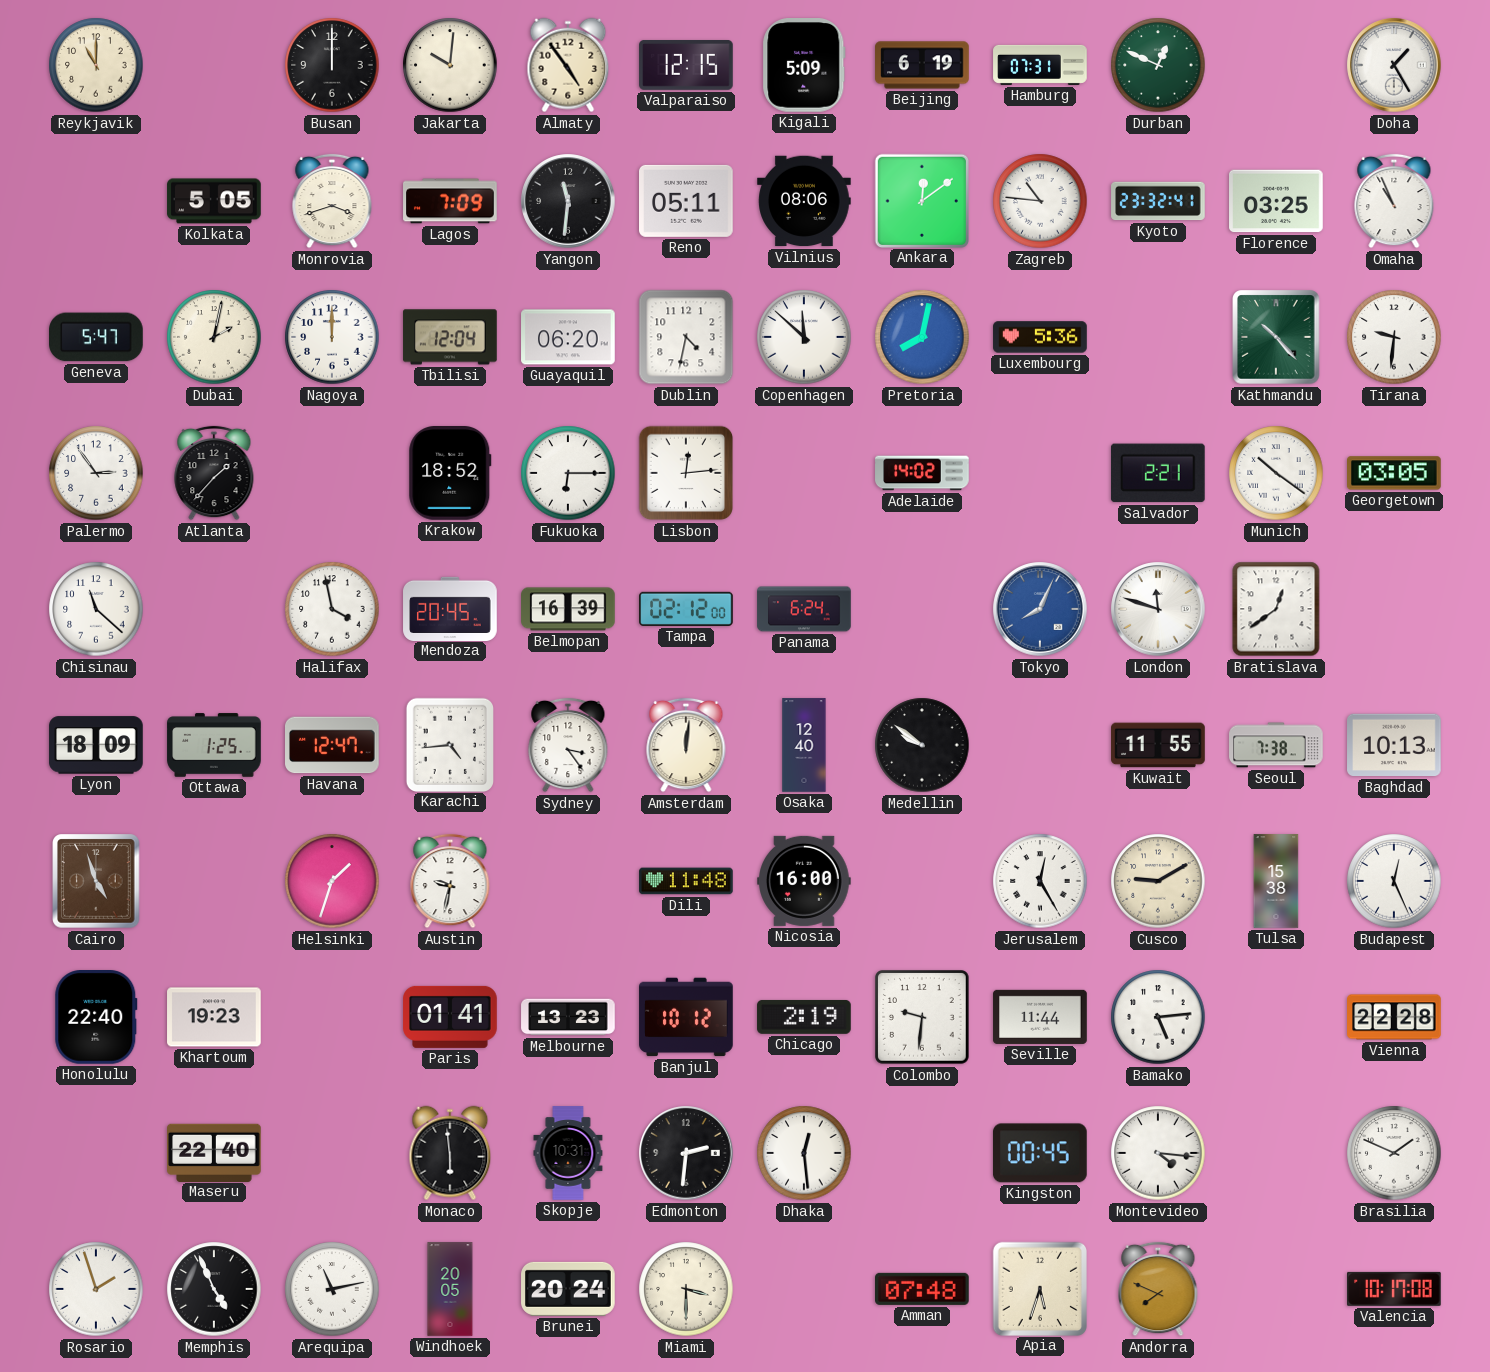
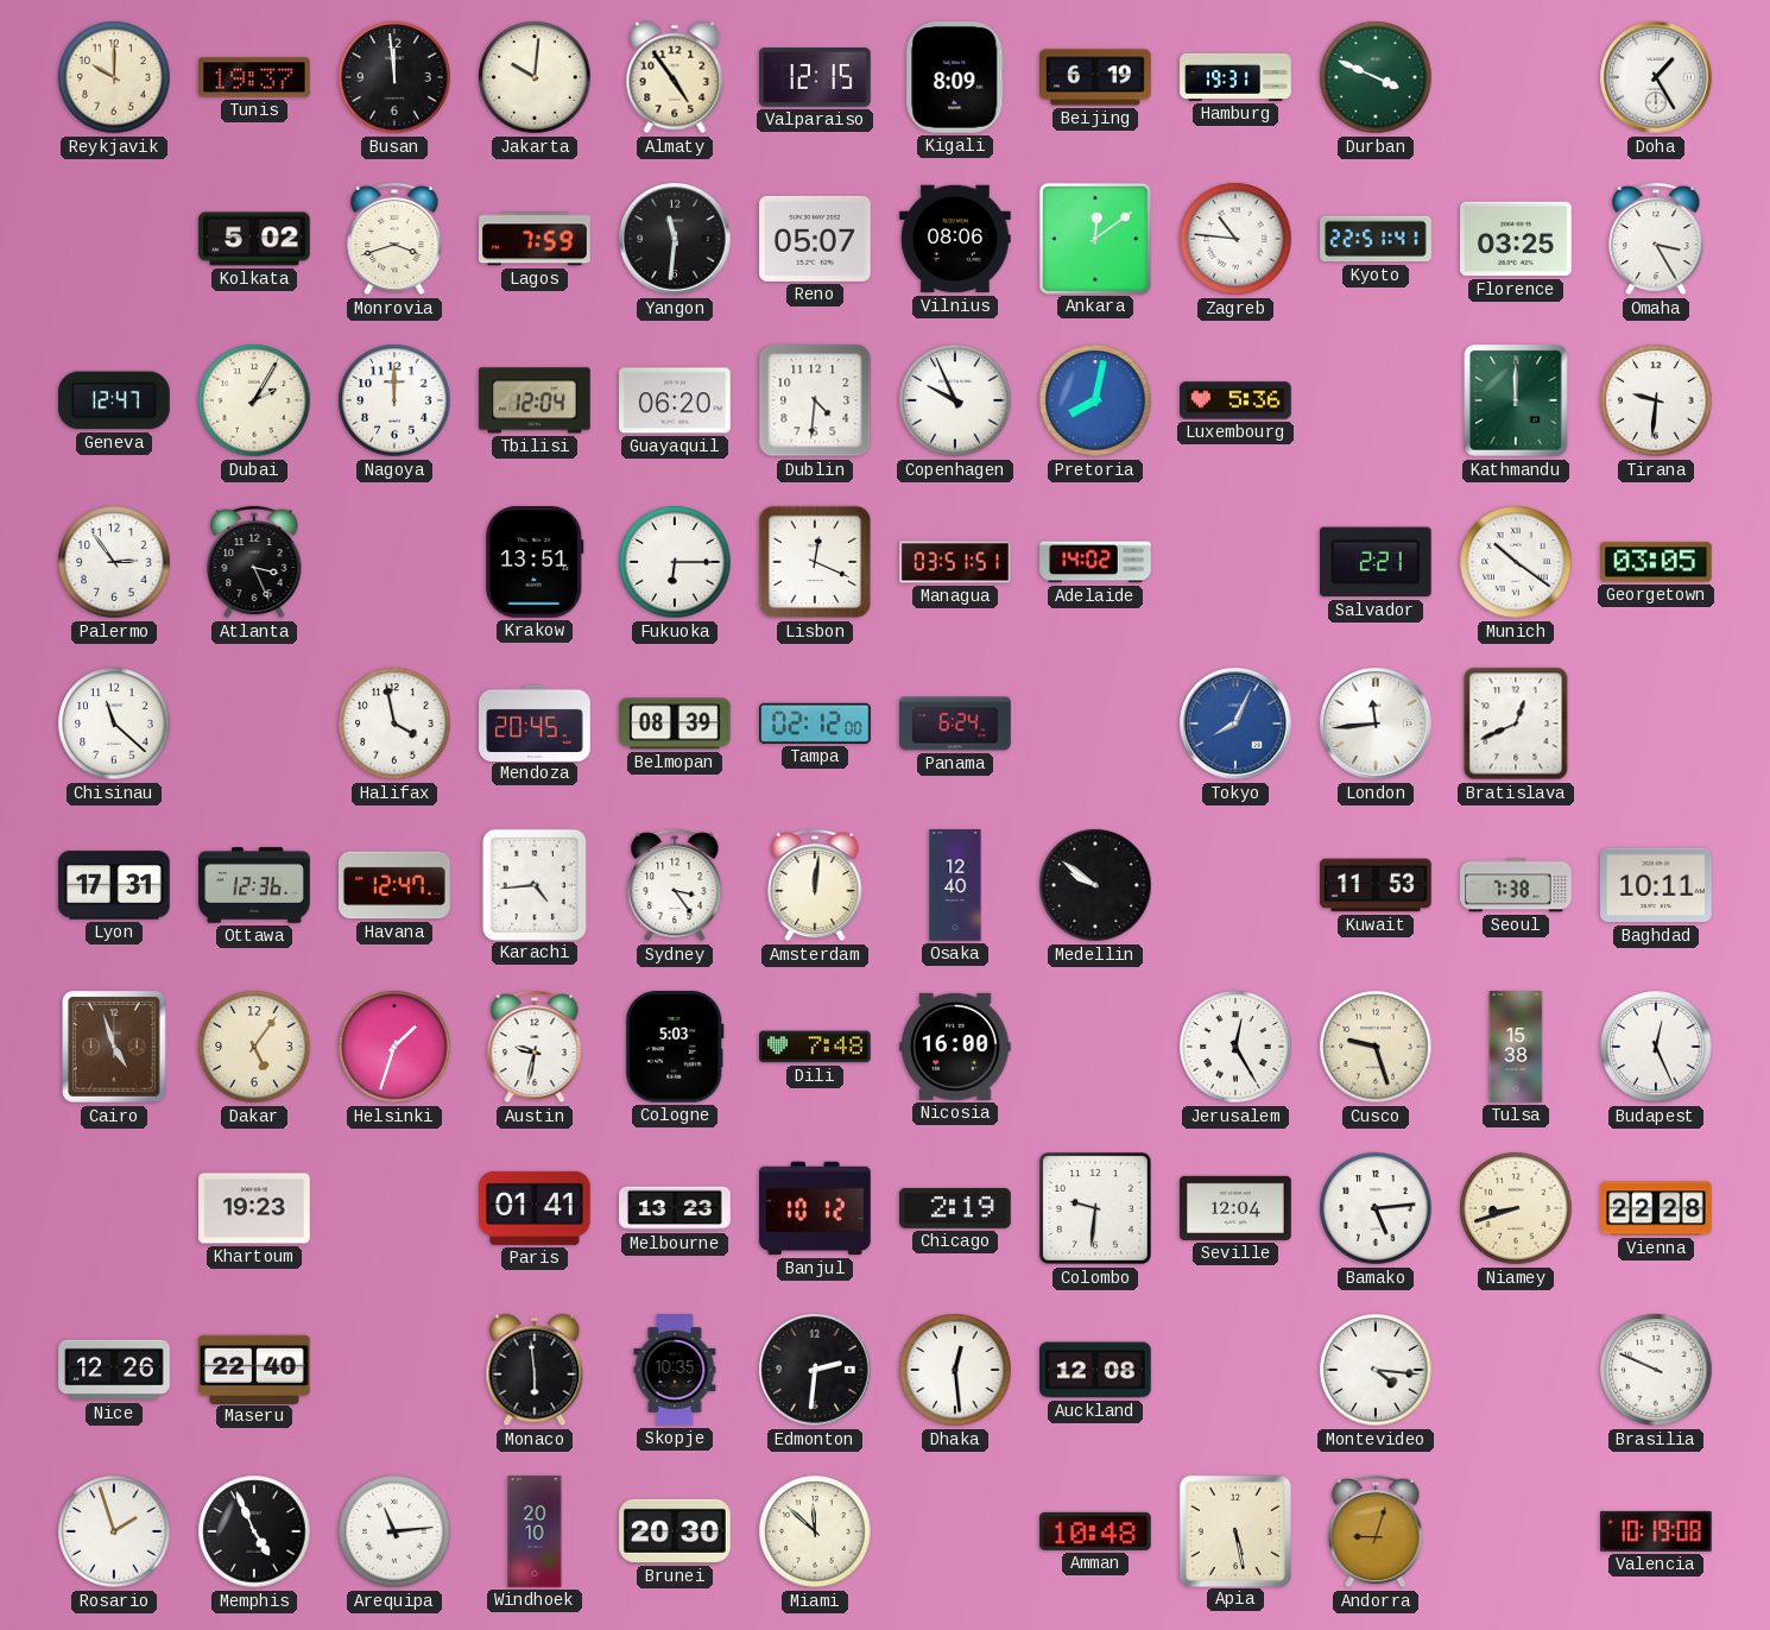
Reykjavik: 11:00 -> 10:00 (114, 77)
Tunis: none -> 19:37 (254, 77)
Busan: 12:00 -> 11:59 (394, 77)
Kigali: 5:09 -> 8:09 (955, 78)
Hamburg: 07:31 -> 19:31 (1235, 77)
Durban: 12:49 -> 3:49 (1376, 77)
Kolkata: 5:05 -> 5:02 (254, 239)
Lagos: 7:09 -> 7:59 (535, 239)
Reno: 05:11 -> 05:07 (816, 239)
Kyoto: 23:32 -> 22:51 (1376, 239)
Omaha: 10:56 -> 3:25 (1656, 239)
Geneva: 5:47 -> 12:47 (115, 400)
Dubai: 2:02 -> 2:05 (254, 400)
Dublin: 4:32 -> 4:31 (815, 400)
Copenhagen: 11:52 -> 9:56 (955, 400)
Kathmandu: 10:23 -> 12:00 (1516, 400)
Atlanta: 1:37 -> 3:26 (254, 562)
Krakow: 18:52 -> 13:51 (535, 563)
Lisbon: 12:14 -> 12:19 (815, 562)
Managua: none -> 03:51 (955, 562)
Belmopan: 16:39 -> 08:39 (675, 724)
London: 11:48 -> 11:44 (1376, 724)
Bratislava: 12:39 -> 12:41 (1516, 724)
Lyon: 18:09 -> 17:31 (114, 885)
Ottawa: 1:25 -> 12:36 (254, 885)
Kuwait: 11:55 -> 11:53 (1376, 885)
Baghdad: 10:13 -> 10:11 (1656, 885)
Dakar: none -> 5:06 (254, 1047)
Cologne: none -> 5:03 (675, 1048)
Dili: 11:48 -> 7:48 (815, 1047)
Cusco: 9:10 -> 9:27 (1376, 1047)
Honolulu: 22:40 -> none (96, 1018)
Seville: 11:44 -> 12:04 (1235, 1208)
Niamey: none -> 8:42 (1516, 1208)
Nice: none -> 12:26 (114, 1370)
Skopje: 10:31 -> 10:35 (675, 1370)
Auckland: none -> 12:08 (1095, 1370)
Kingston: 00:45 -> none (1040, 1153)
Brasilia: 1:49 -> 9:49 (1656, 1370)
Arequipa: 11:13 -> 11:14 (394, 1531)
Windhoek: 20:05 -> 20:10 (535, 1531)
Brunei: 20:24 -> 20:30 (675, 1531)
Miami: 3:30 -> 11:52 (815, 1531)
Amman: 07:48 -> 10:48 (1096, 1531)
Apia: 5:33 -> 5:28 (1234, 1530)
Andorra: 7:49 -> 9:03 (1376, 1531)
Valencia: 10:17 -> 10:19 (1656, 1531)
